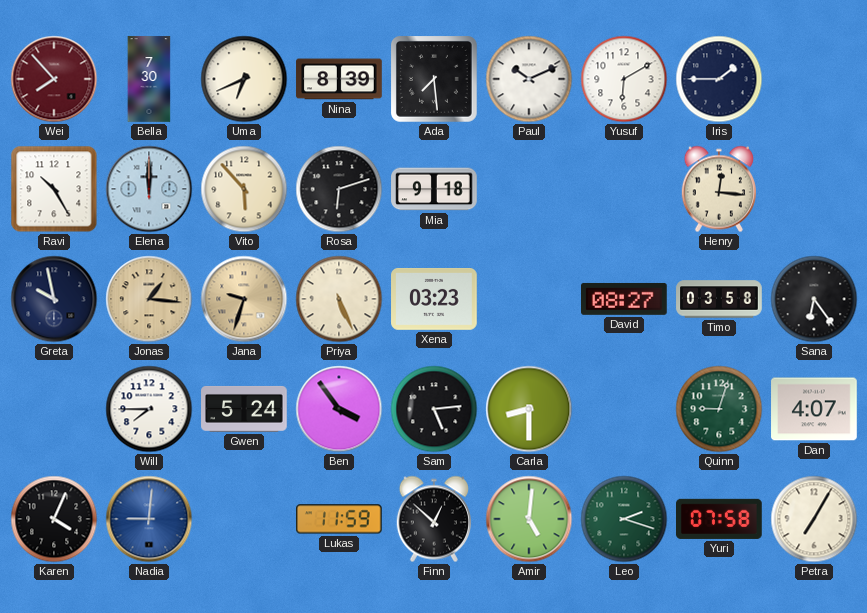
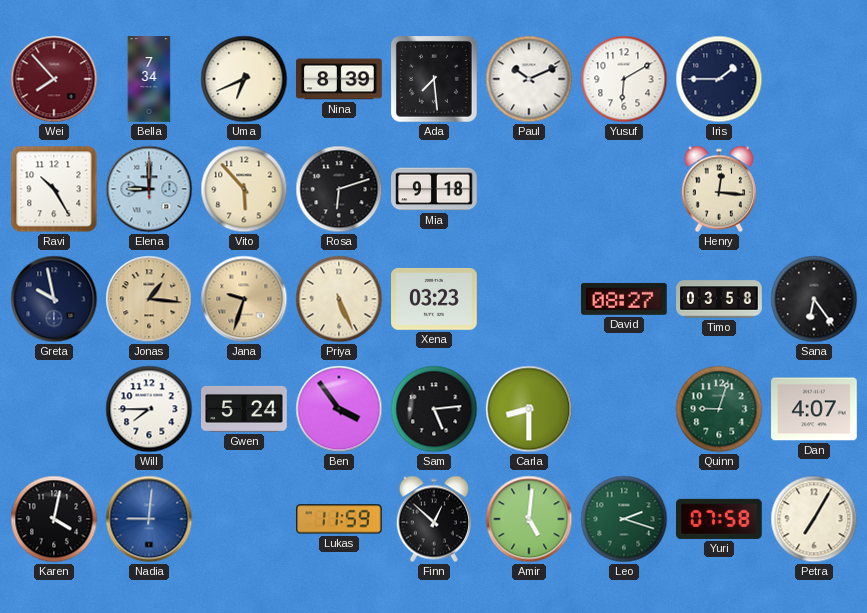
Bella: 7:30 -> 7:34 (149, 79)
Elena: 12:00 -> 9:00 (149, 189)
Karen: 4:04 -> 4:02 (54, 519)
